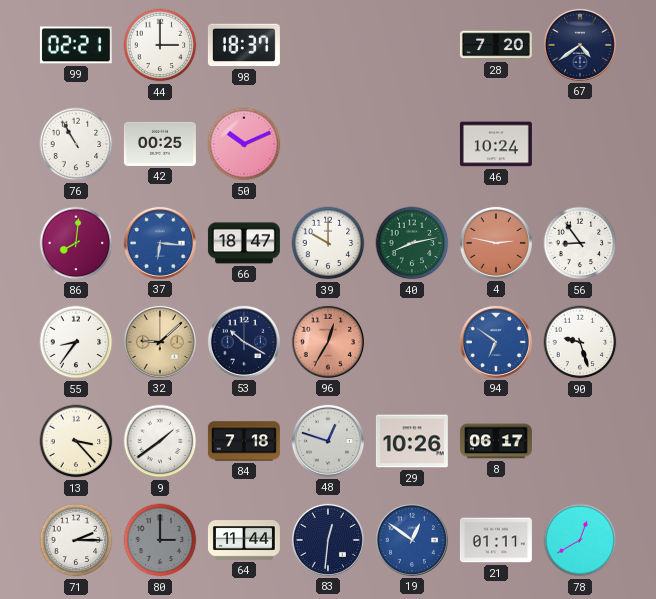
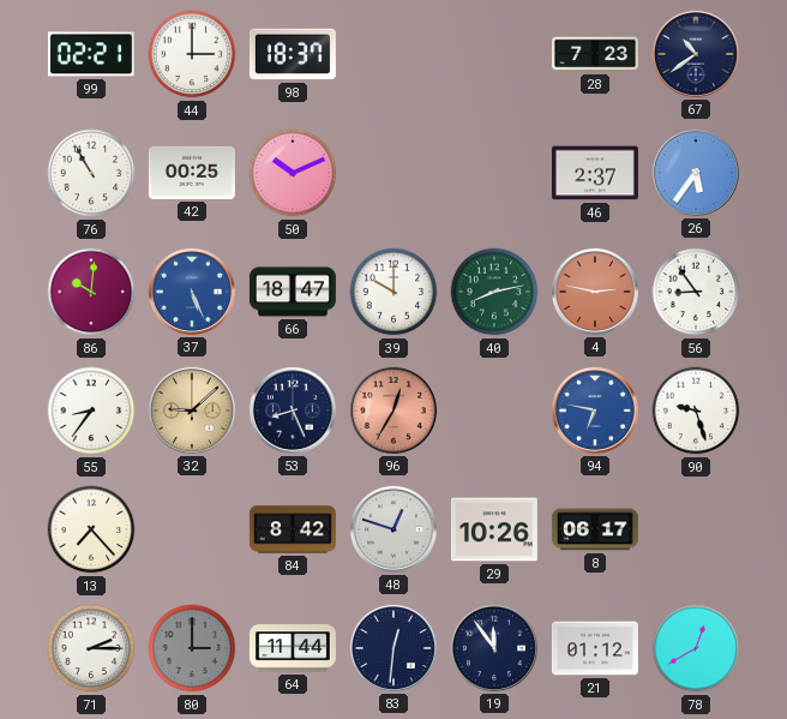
28: 7:20 -> 7:23 (595, 54)
67: 4:39 -> 10:39 (696, 54)
46: 10:24 -> 2:37 (595, 173)
26: none -> 5:36 (696, 173)
86: 8:01 -> 10:01 (91, 292)
37: 6:16 -> 5:26 (192, 292)
53: 10:20 -> 8:26 (293, 411)
94: 6:51 -> 6:47 (595, 411)
13: 3:23 -> 7:23 (91, 529)
9: 1:39 -> none (160, 441)
84: 7:18 -> 8:42 (293, 529)
19: 12:51 -> 11:54 (494, 648)
19 dial: blue -> navy (494, 648)
21: 01:11 -> 01:12 (595, 648)
